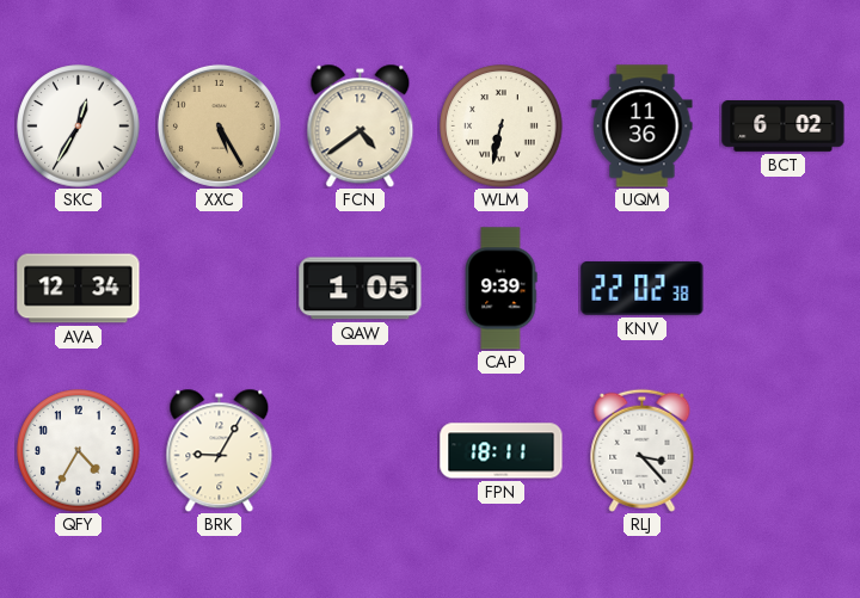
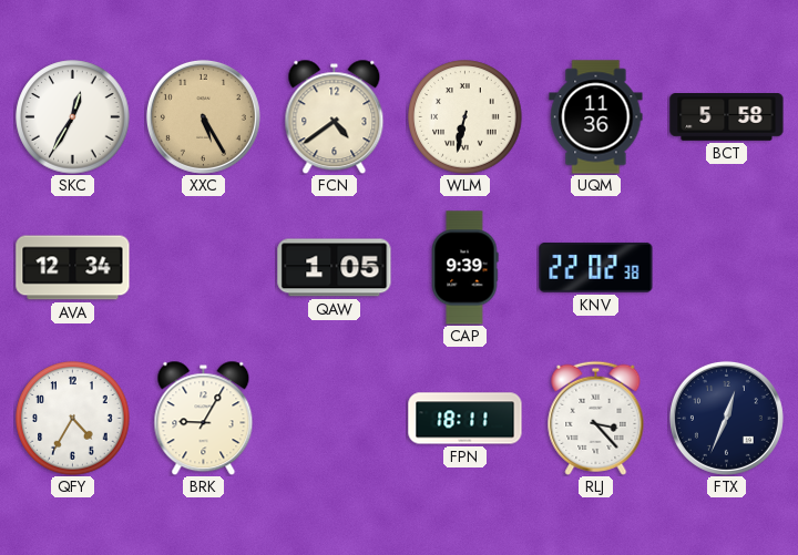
BCT: 6:02 -> 5:58 (727, 117)
FTX: none -> 12:34 (726, 418)
